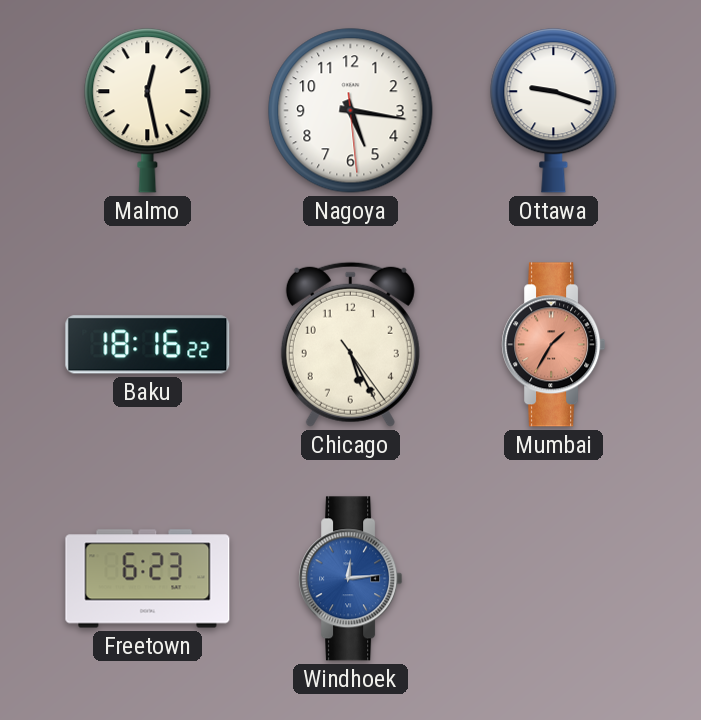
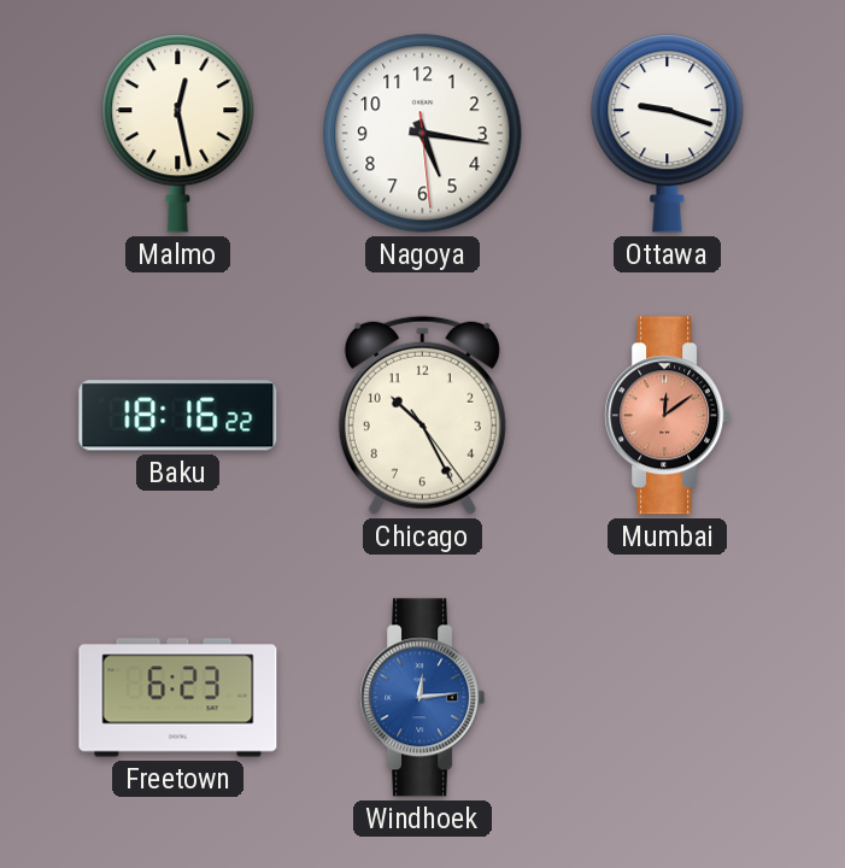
Chicago: 5:25 -> 10:25 (422, 415)
Mumbai: 1:35 -> 12:09 (668, 416)
